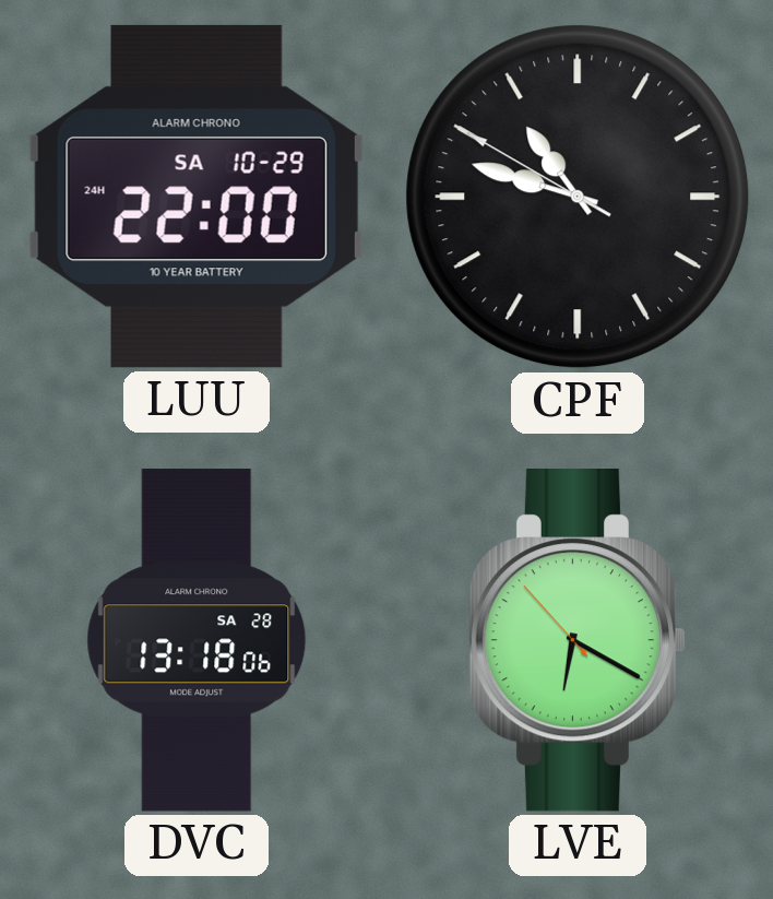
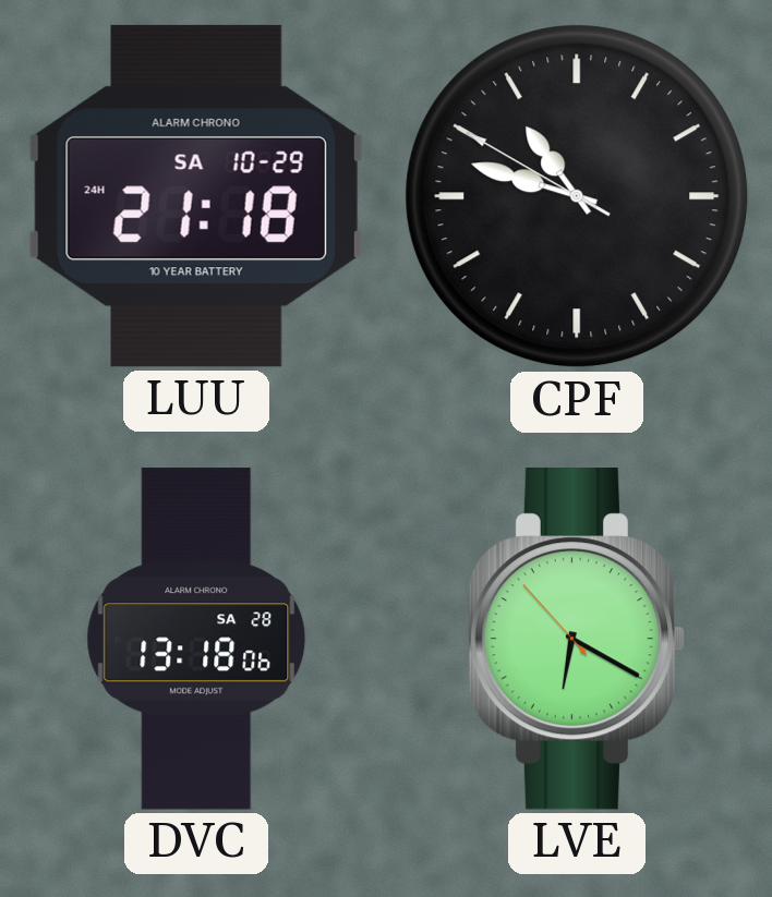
LUU: 22:00 -> 21:18 (196, 196)
